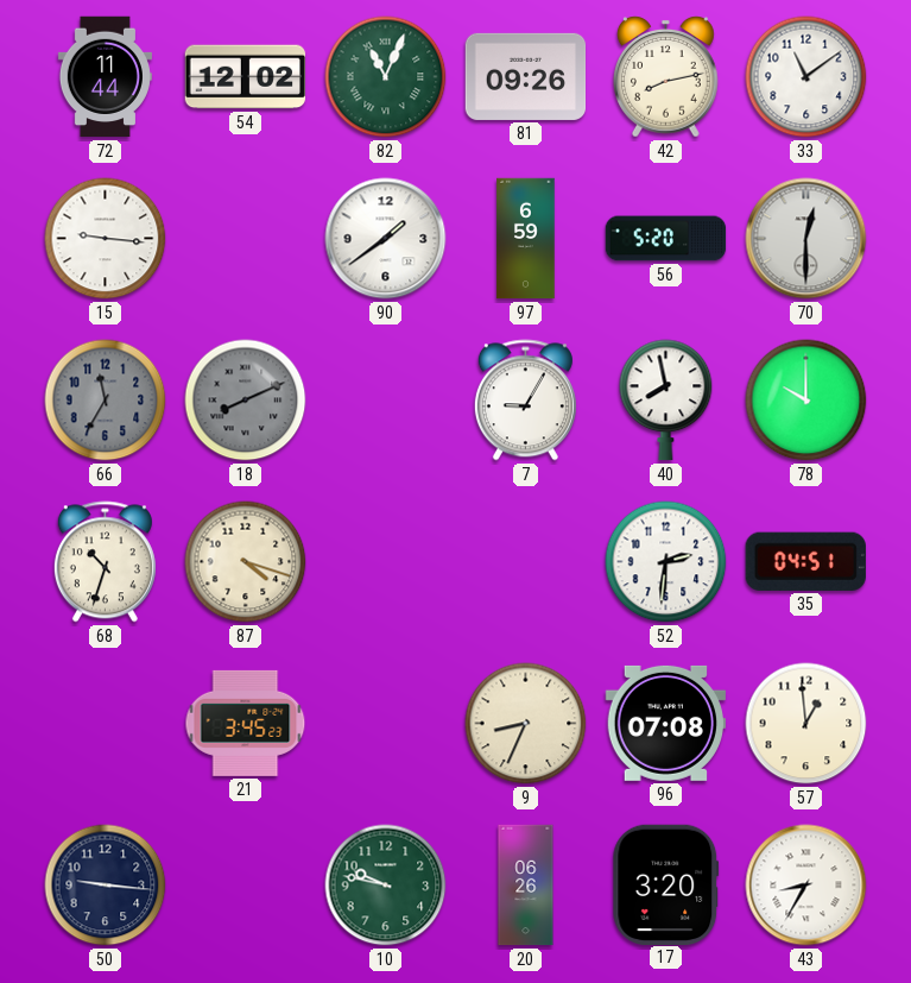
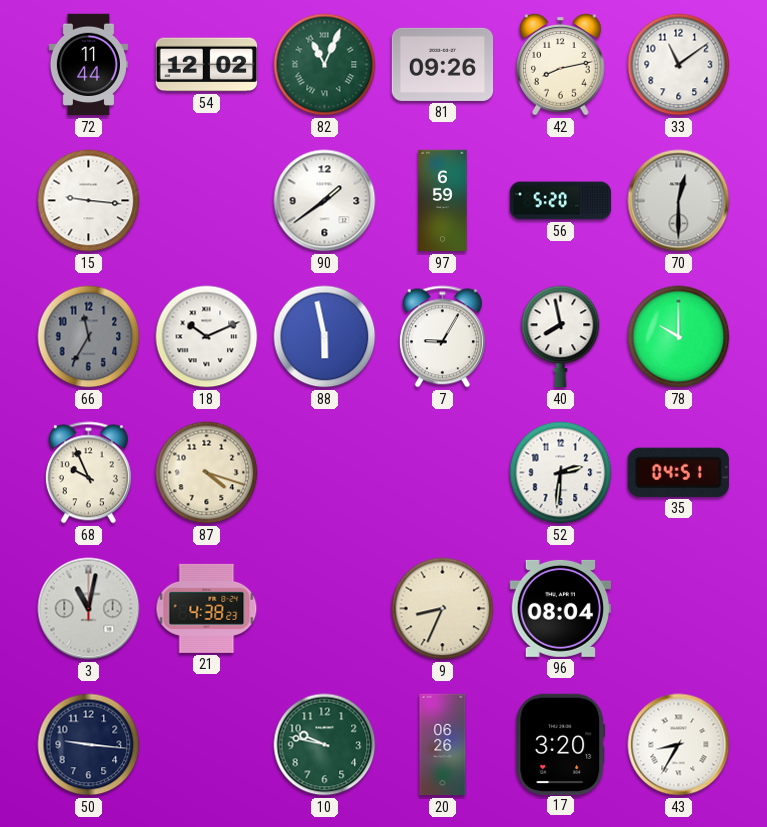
18: 8:11 -> 10:11 (207, 337)
18 dial: grey -> white (207, 337)
88: none -> 5:58 (325, 337)
68: 10:33 -> 9:56 (88, 473)
3: none -> 11:02 (89, 609)
21: 3:45 -> 4:38 (207, 608)
96: 07:08 -> 08:04 (560, 608)
57: 12:59 -> none (806, 724)
